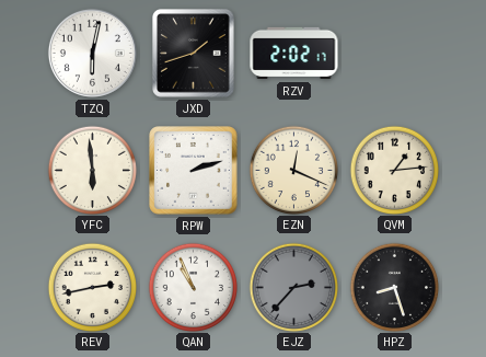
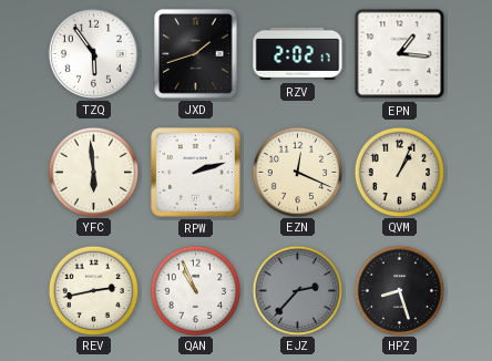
TZQ: 6:02 -> 5:54 (93, 53)
EPN: none -> 1:16 (400, 54)
QVM: 1:14 -> 1:04 (399, 172)
